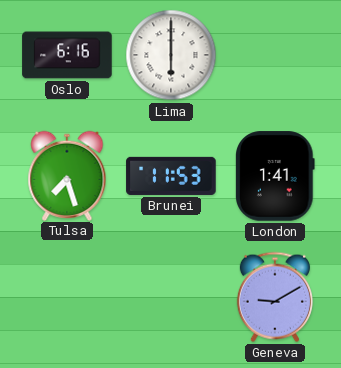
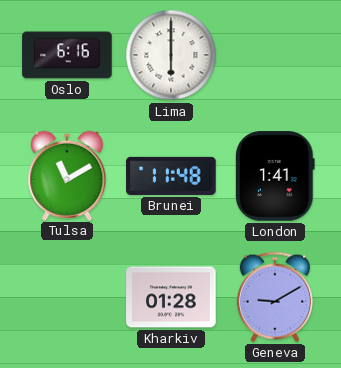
Tulsa: 7:27 -> 11:10 (67, 175)
Brunei: 11:53 -> 11:48 (171, 176)
Kharkiv: none -> 01:28 (171, 297)
